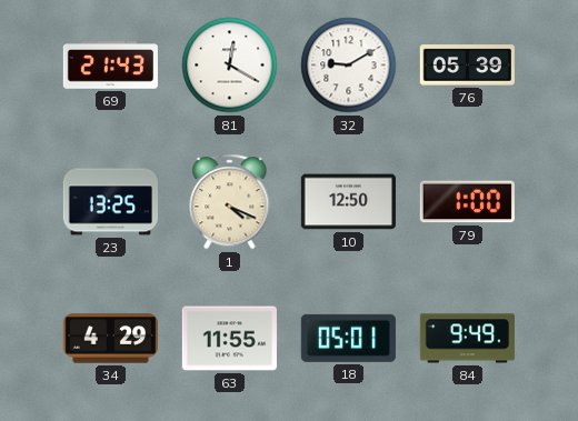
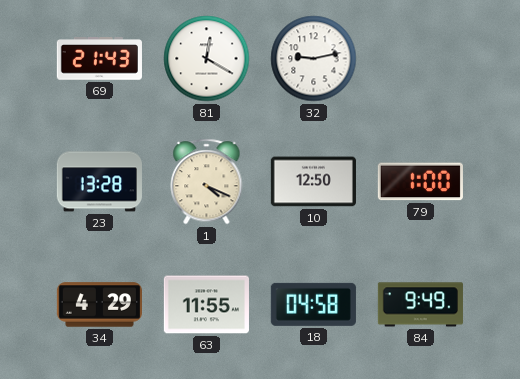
32: 9:10 -> 9:13 (314, 59)
76: 05:39 -> none (467, 66)
23: 13:25 -> 13:28 (99, 182)
18: 05:01 -> 04:58 (313, 304)
